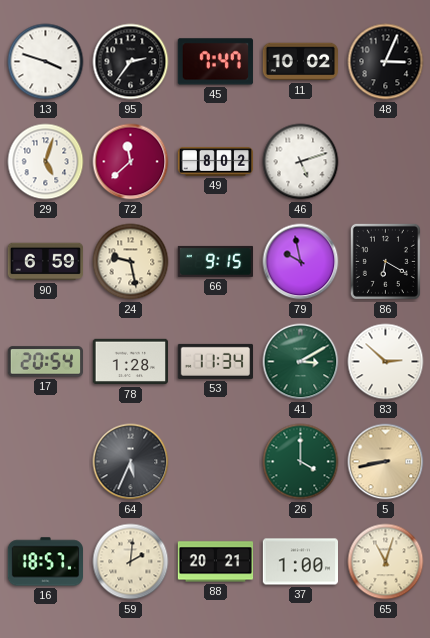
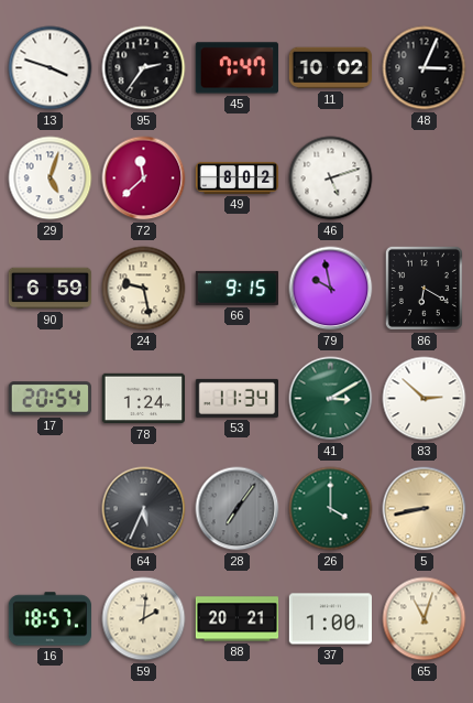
78: 1:28 -> 1:24 (143, 399)
28: none -> 7:06 (238, 509)
